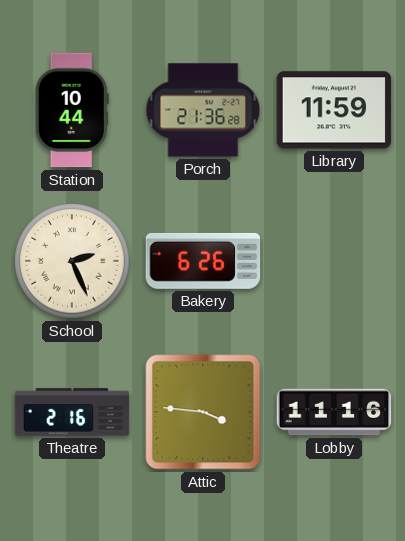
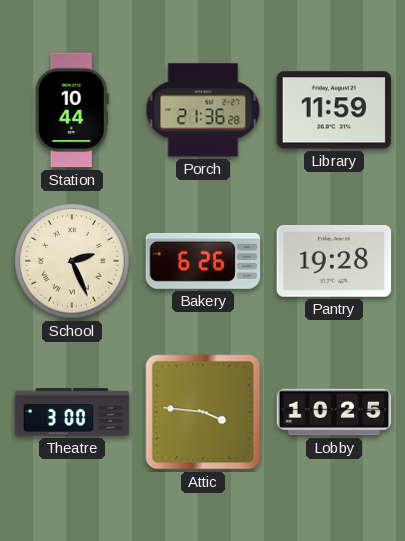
Pantry: none -> 19:28 (334, 261)
Theatre: 2:16 -> 3:00 (72, 412)
Lobby: 11:16 -> 10:25 (334, 412)
